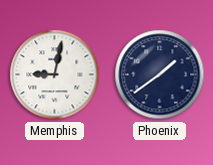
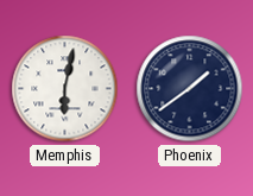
Memphis: 9:02 -> 6:02 (65, 89)
